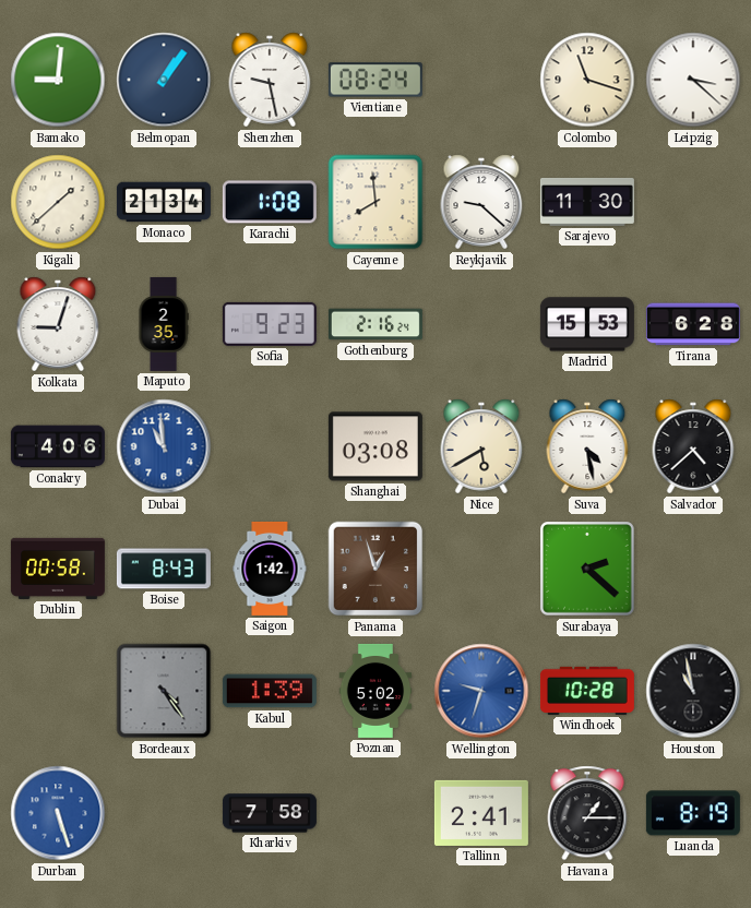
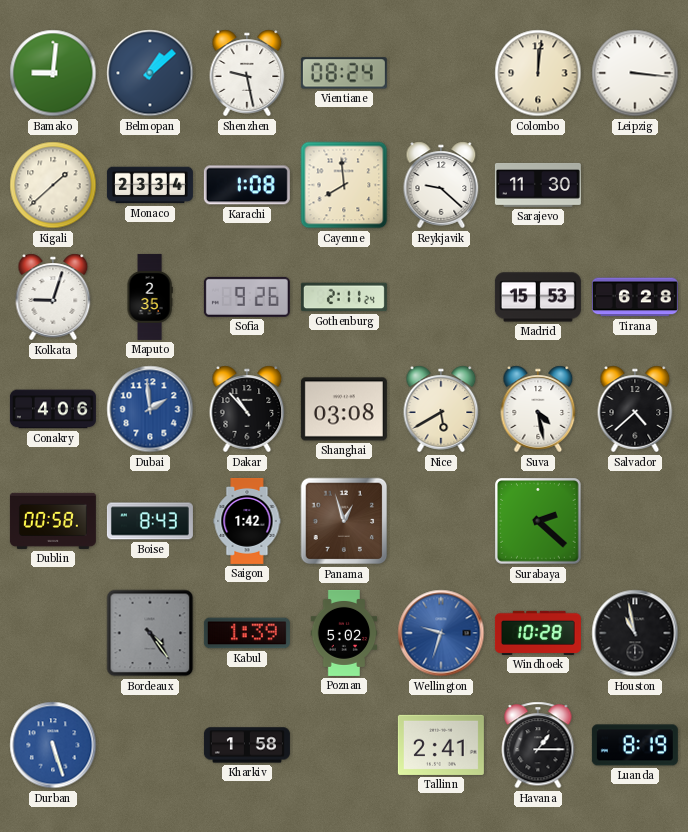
Belmopan: 1:06 -> 1:08 (150, 73)
Colombo: 11:18 -> 12:01 (538, 73)
Leipzig: 3:22 -> 3:16 (635, 73)
Monaco: 21:34 -> 23:34 (150, 185)
Sofia: 9:23 -> 9:26 (247, 297)
Gothenburg: 2:16 -> 2:11 (344, 297)
Dubai: 10:59 -> 1:59 (150, 409)
Dakar: none -> 10:53 (247, 409)
Kharkiv: 7:58 -> 1:58 (247, 745)
